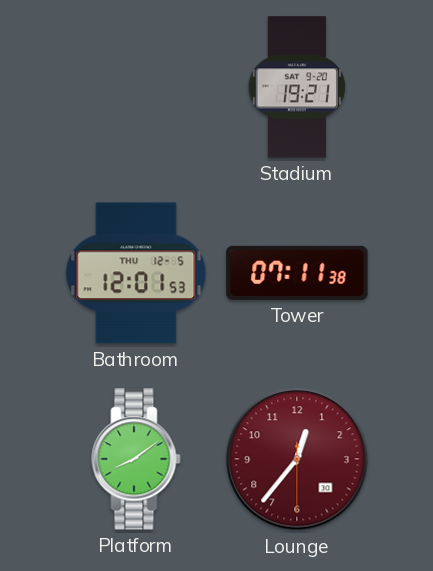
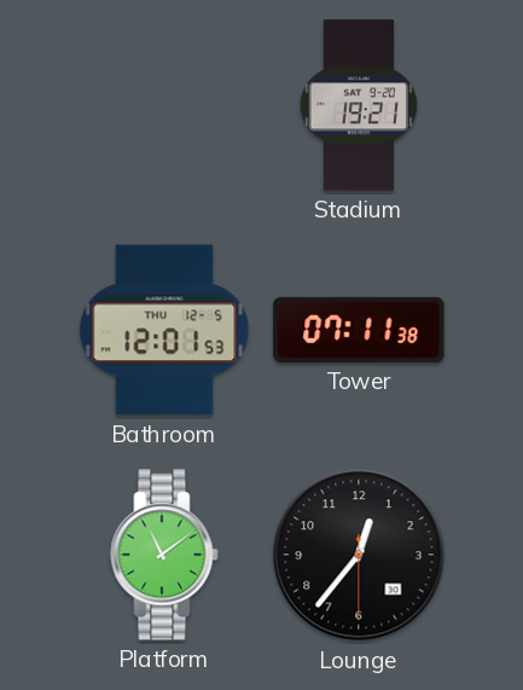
Platform: 8:09 -> 11:09 (164, 555)
Lounge dial: burgundy -> black (359, 555)
